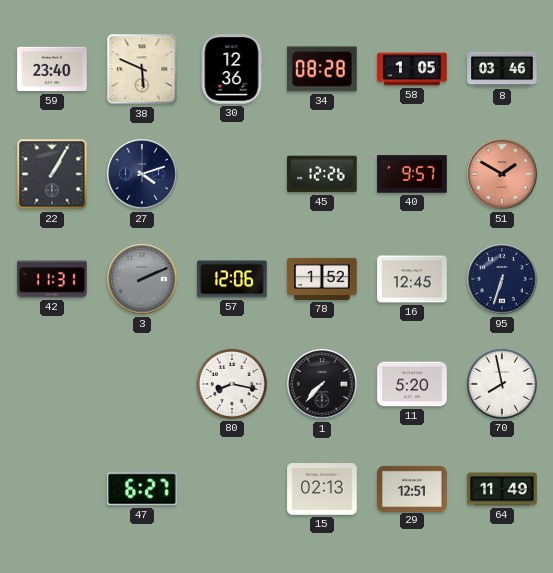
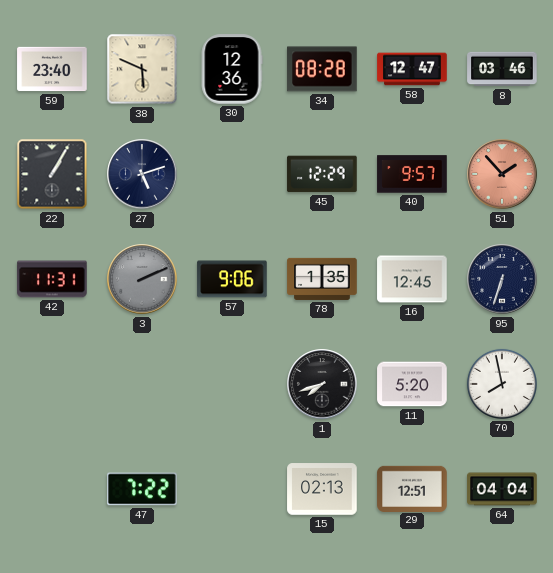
58: 1:05 -> 12:47 (412, 69)
27: 4:12 -> 5:12 (142, 174)
45: 12:26 -> 12:29 (322, 174)
51: 1:50 -> 1:53 (502, 174)
57: 12:06 -> 9:06 (232, 279)
78: 1:52 -> 1:35 (322, 279)
80: 8:17 -> none (232, 384)
1: 7:37 -> 7:42 (322, 384)
47: 6:27 -> 7:22 (142, 489)
64: 11:49 -> 04:04 (502, 489)
